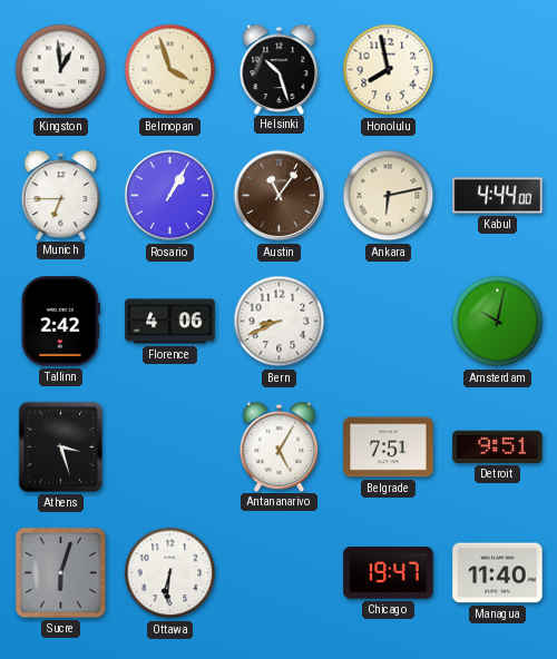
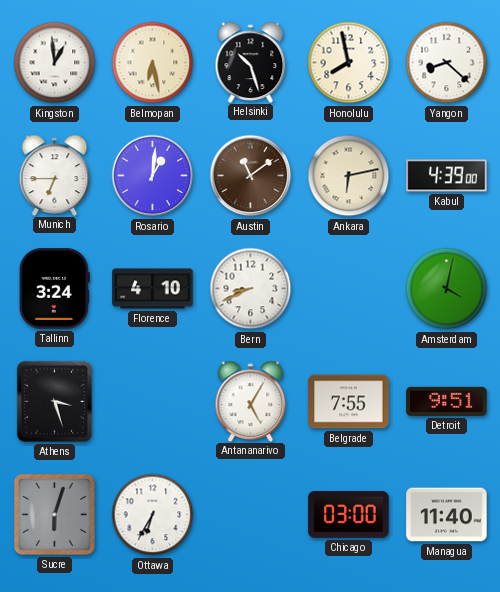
Belmopan: 3:57 -> 6:28 (153, 63)
Yangon: none -> 8:22 (447, 63)
Rosario: 1:05 -> 1:01 (153, 176)
Austin: 11:06 -> 11:09 (251, 176)
Kabul: 4:44 -> 4:39 (447, 176)
Tallinn: 2:42 -> 3:24 (54, 289)
Florence: 4:06 -> 4:10 (153, 289)
Amsterdam: 10:02 -> 4:02 (447, 289)
Belgrade: 7:51 -> 7:55 (349, 402)
Ottawa: 6:31 -> 6:35 (153, 515)
Chicago: 19:47 -> 03:00 (349, 515)
